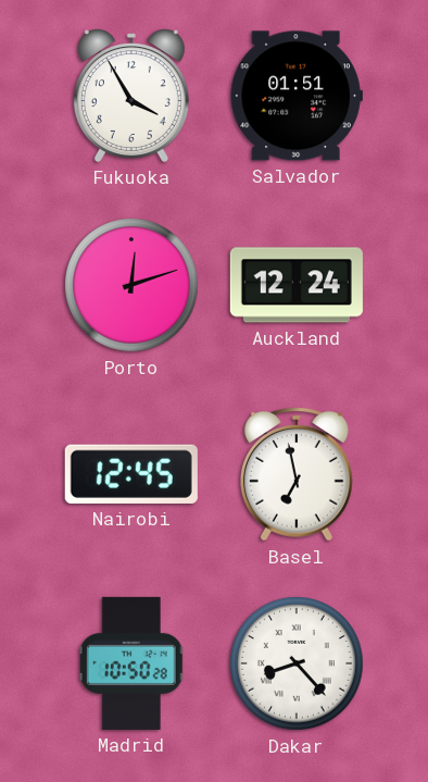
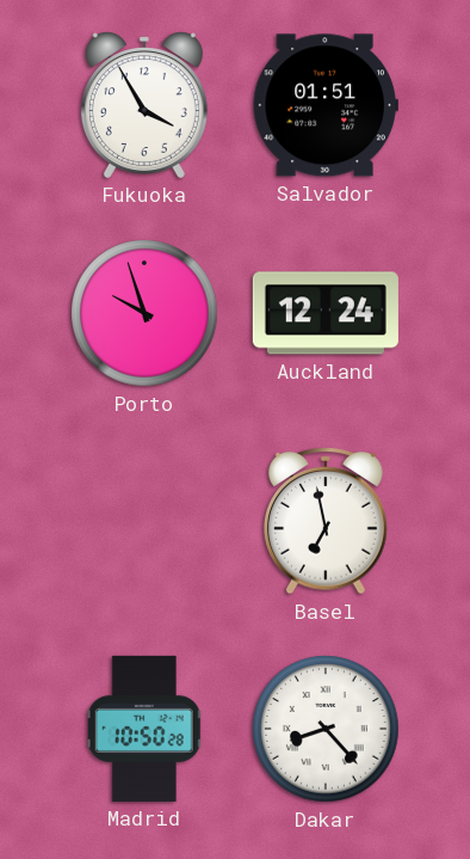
Porto: 12:12 -> 9:57 (144, 313)
Nairobi: 12:45 -> none (131, 474)
